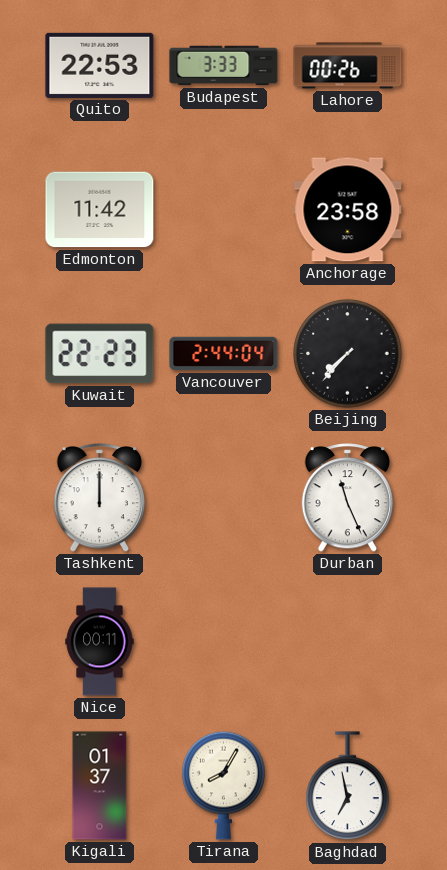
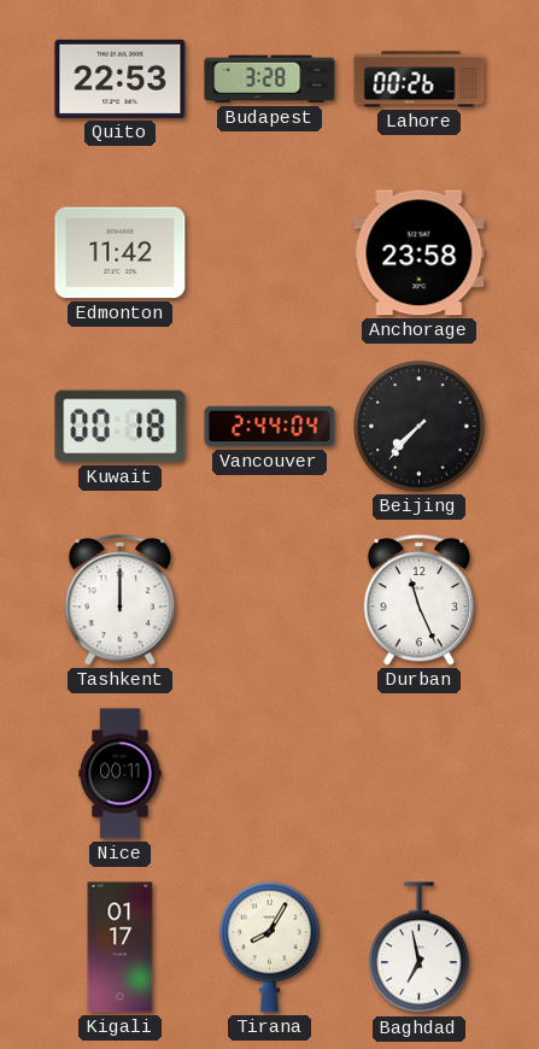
Budapest: 3:33 -> 3:28 (270, 80)
Kuwait: 22:23 -> 00:18 (121, 427)
Kigali: 01:37 -> 01:17 (121, 948)
